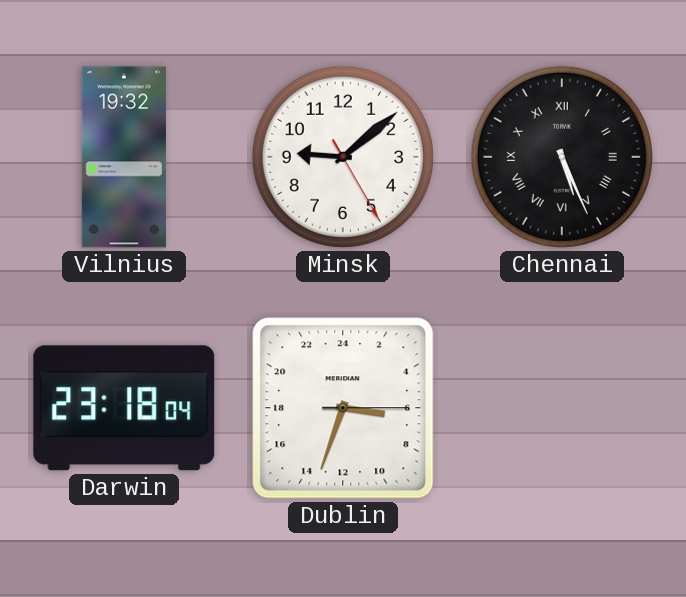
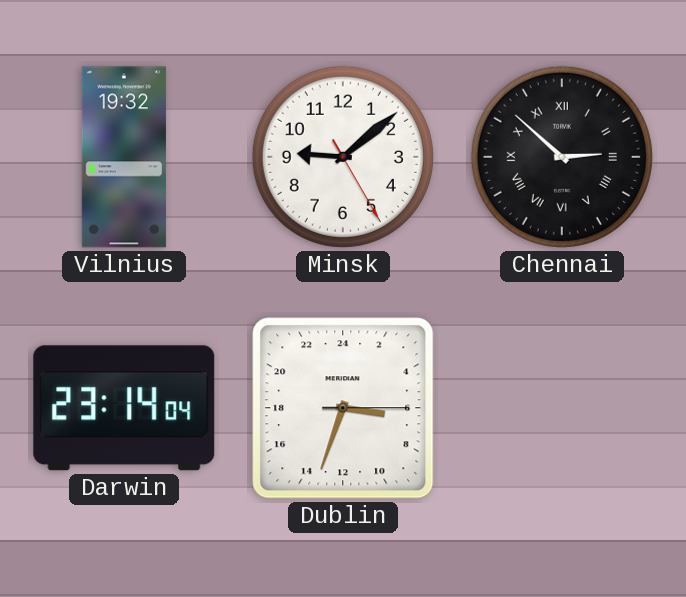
Chennai: 5:26 -> 2:52 (562, 157)
Darwin: 23:18 -> 23:14 (124, 408)
